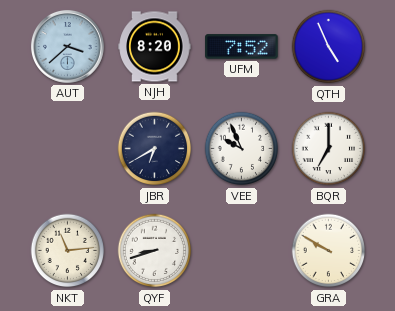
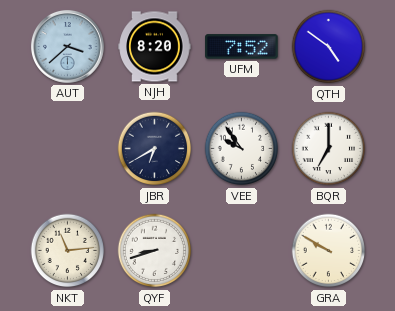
QTH: 4:56 -> 4:51 (329, 47)
VEE: 9:56 -> 9:54 (242, 149)
